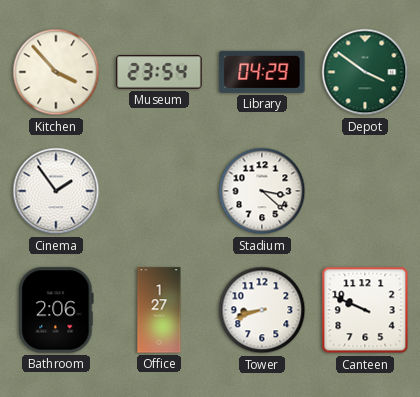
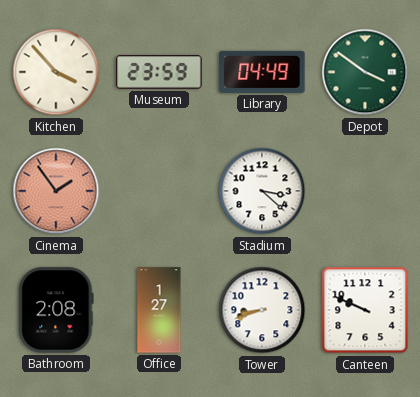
Museum: 23:54 -> 23:59 (159, 72)
Library: 04:29 -> 04:49 (262, 72)
Cinema dial: white -> salmon (56, 191)
Bathroom: 2:06 -> 2:08 (56, 310)
